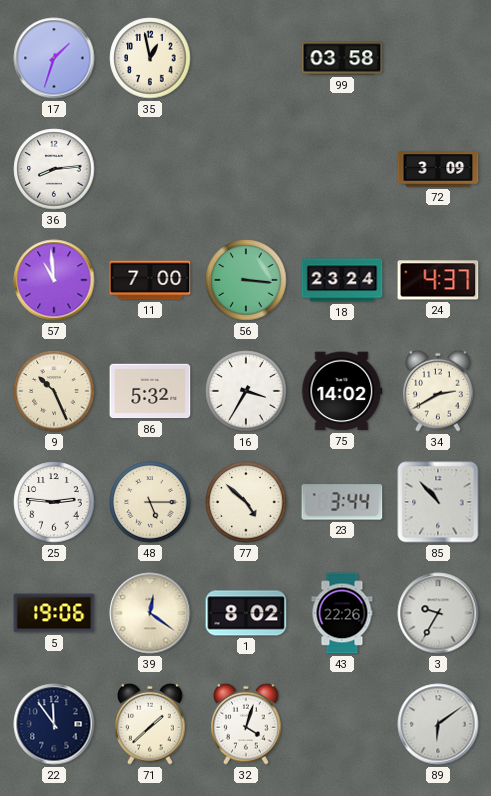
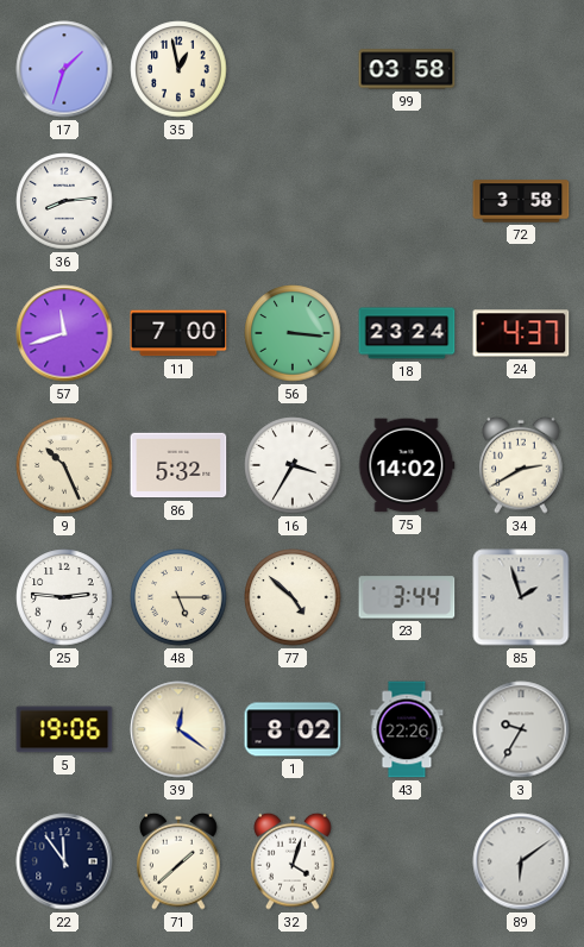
72: 3:09 -> 3:58 (521, 201)
57: 10:59 -> 11:42 (64, 333)
85: 10:53 -> 1:57 (521, 597)
